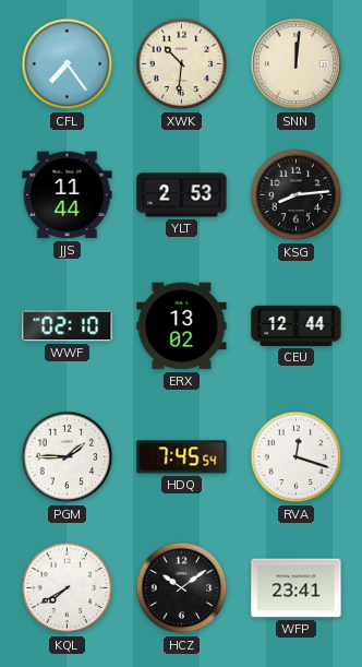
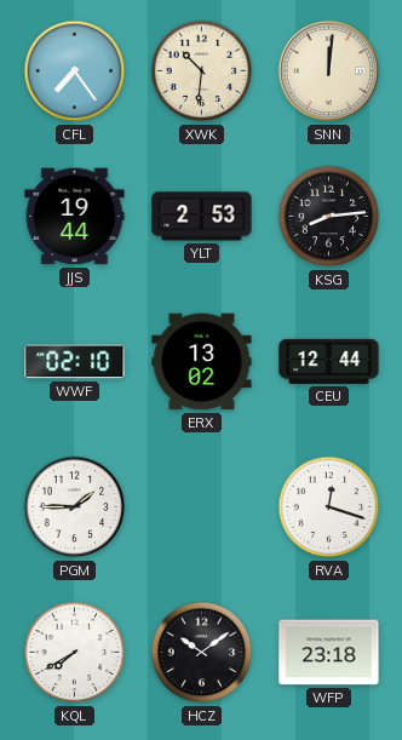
JJS: 11:44 -> 19:44 (75, 217)
HDQ: 7:45 -> none (182, 457)
WFP: 23:41 -> 23:18 (329, 653)
